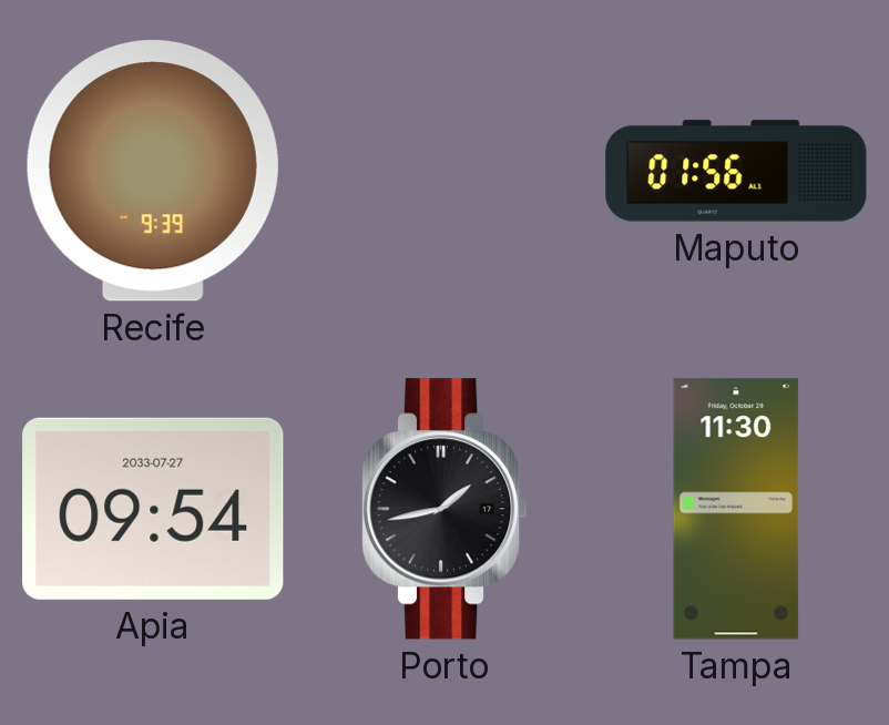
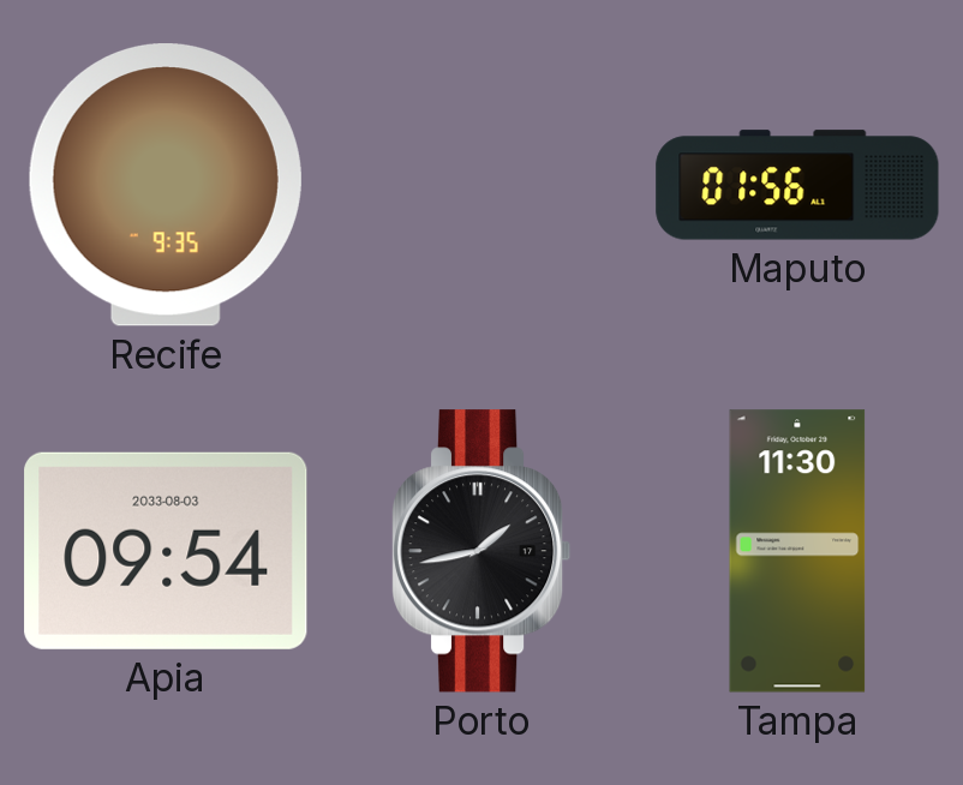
Recife: 9:39 -> 9:35 (166, 185)
Apia date: 2033-07-27 -> 2033-08-03 (166, 551)
